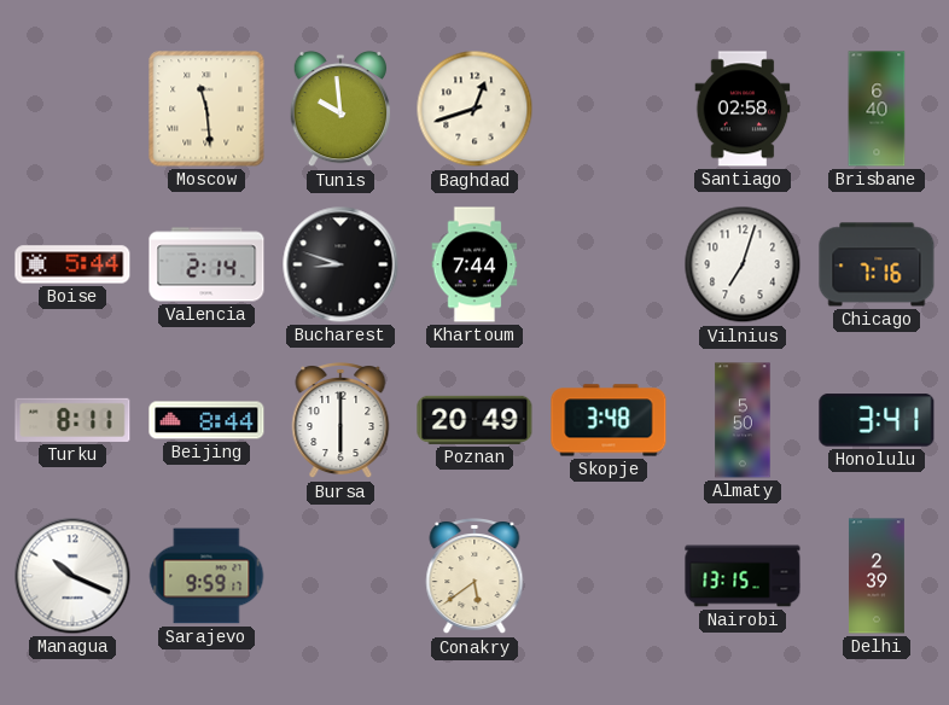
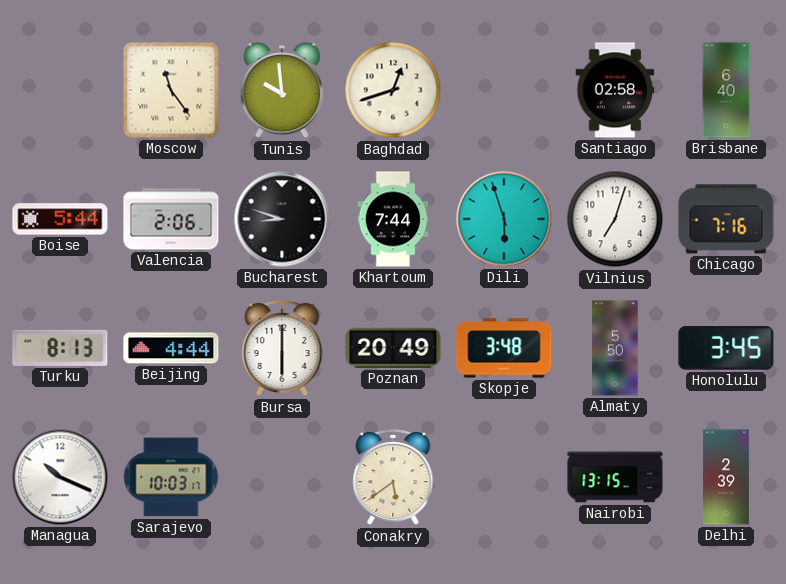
Moscow: 11:29 -> 11:24 (171, 90)
Valencia: 2:14 -> 2:06 (171, 219)
Dili: none -> 5:57 (504, 219)
Turku: 8:11 -> 8:13 (60, 348)
Beijing: 8:44 -> 4:44 (171, 348)
Honolulu: 3:41 -> 3:45 (726, 348)
Sarajevo: 9:59 -> 10:03 (171, 477)
